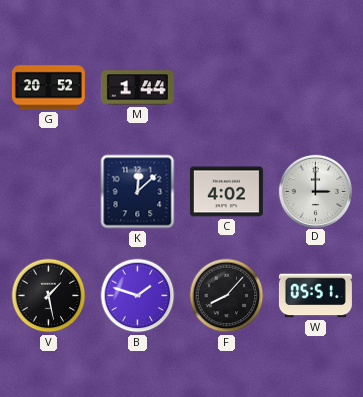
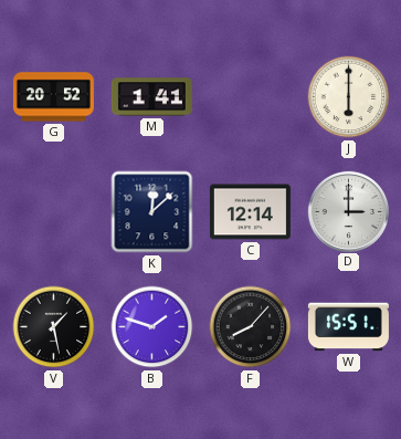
M: 1:44 -> 1:41 (151, 97)
J: none -> 6:00 (349, 97)
C: 4:02 -> 12:14 (250, 212)
W: 05:51 -> 15:51 (348, 327)
